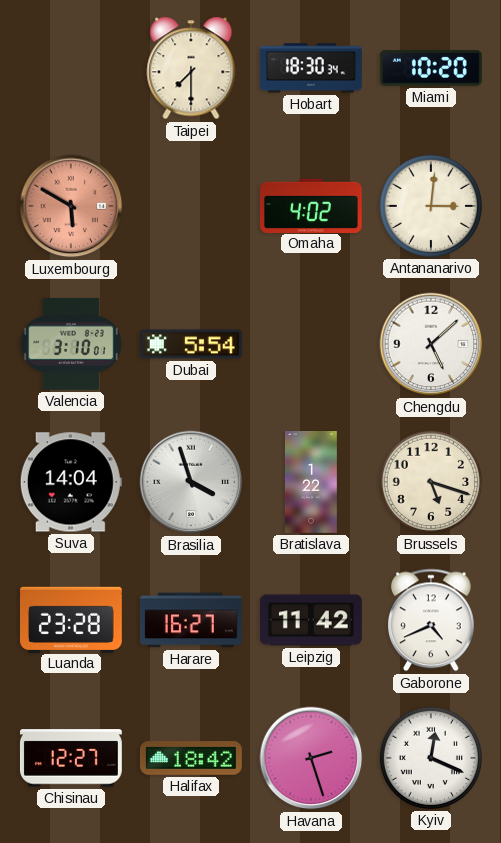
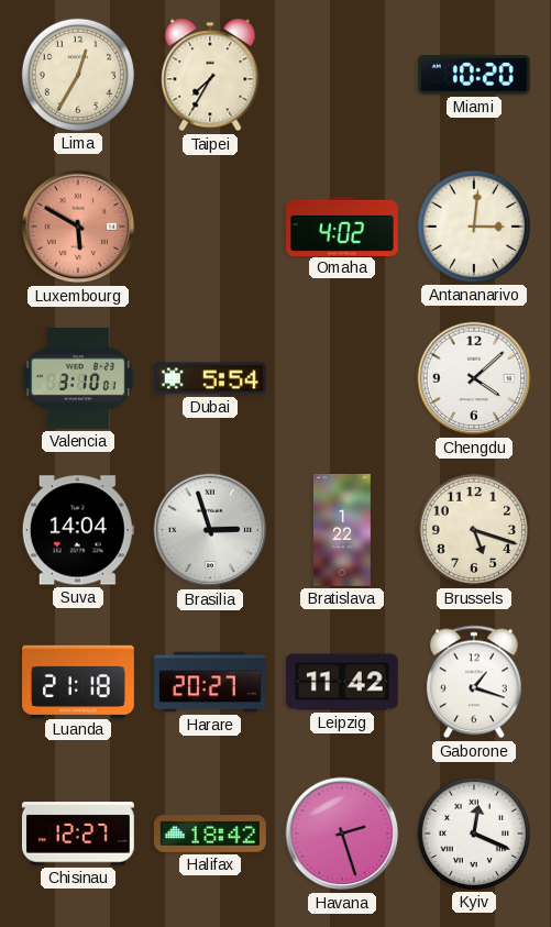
Lima: none -> 12:35 (78, 75)
Taipei: 7:30 -> 7:35 (210, 75)
Hobart: 18:30 -> none (311, 68)
Chengdu: 5:08 -> 4:08 (474, 378)
Brasilia: 3:57 -> 2:57 (210, 530)
Luanda: 23:28 -> 21:18 (79, 681)
Harare: 16:27 -> 20:27 (211, 682)
Gaborone: 4:41 -> 1:18 (474, 682)
